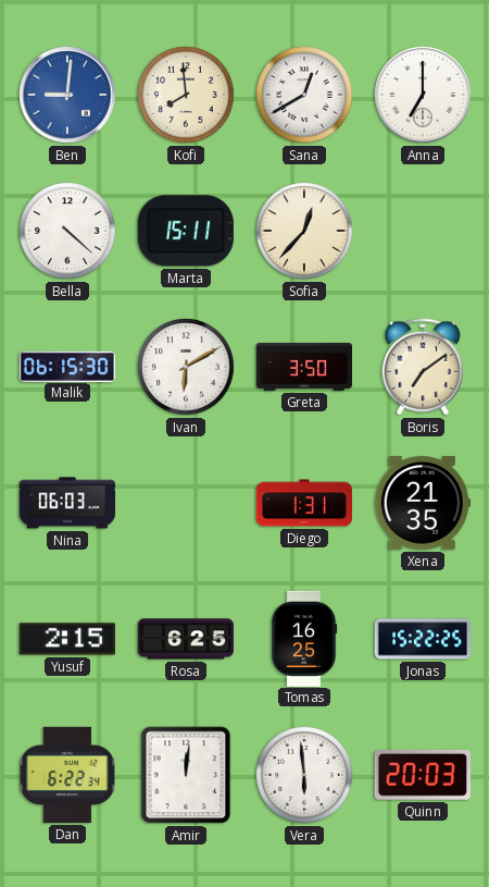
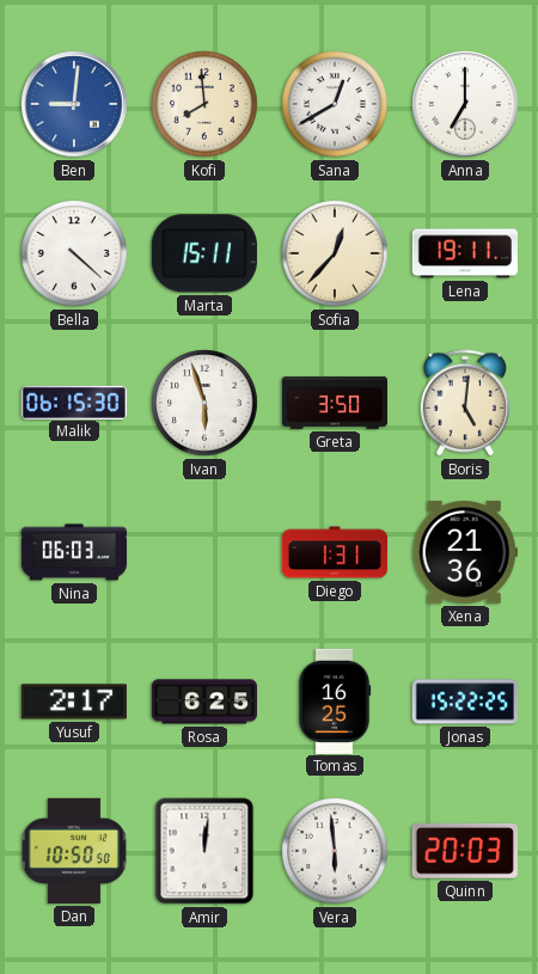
Lena: none -> 19:11 (465, 253)
Ivan: 6:10 -> 5:57 (204, 403)
Boris: 7:09 -> 5:01 (464, 403)
Xena: 21:35 -> 21:36 (465, 552)
Yusuf: 2:15 -> 2:17 (74, 702)
Dan: 6:22 -> 10:50 (74, 851)
